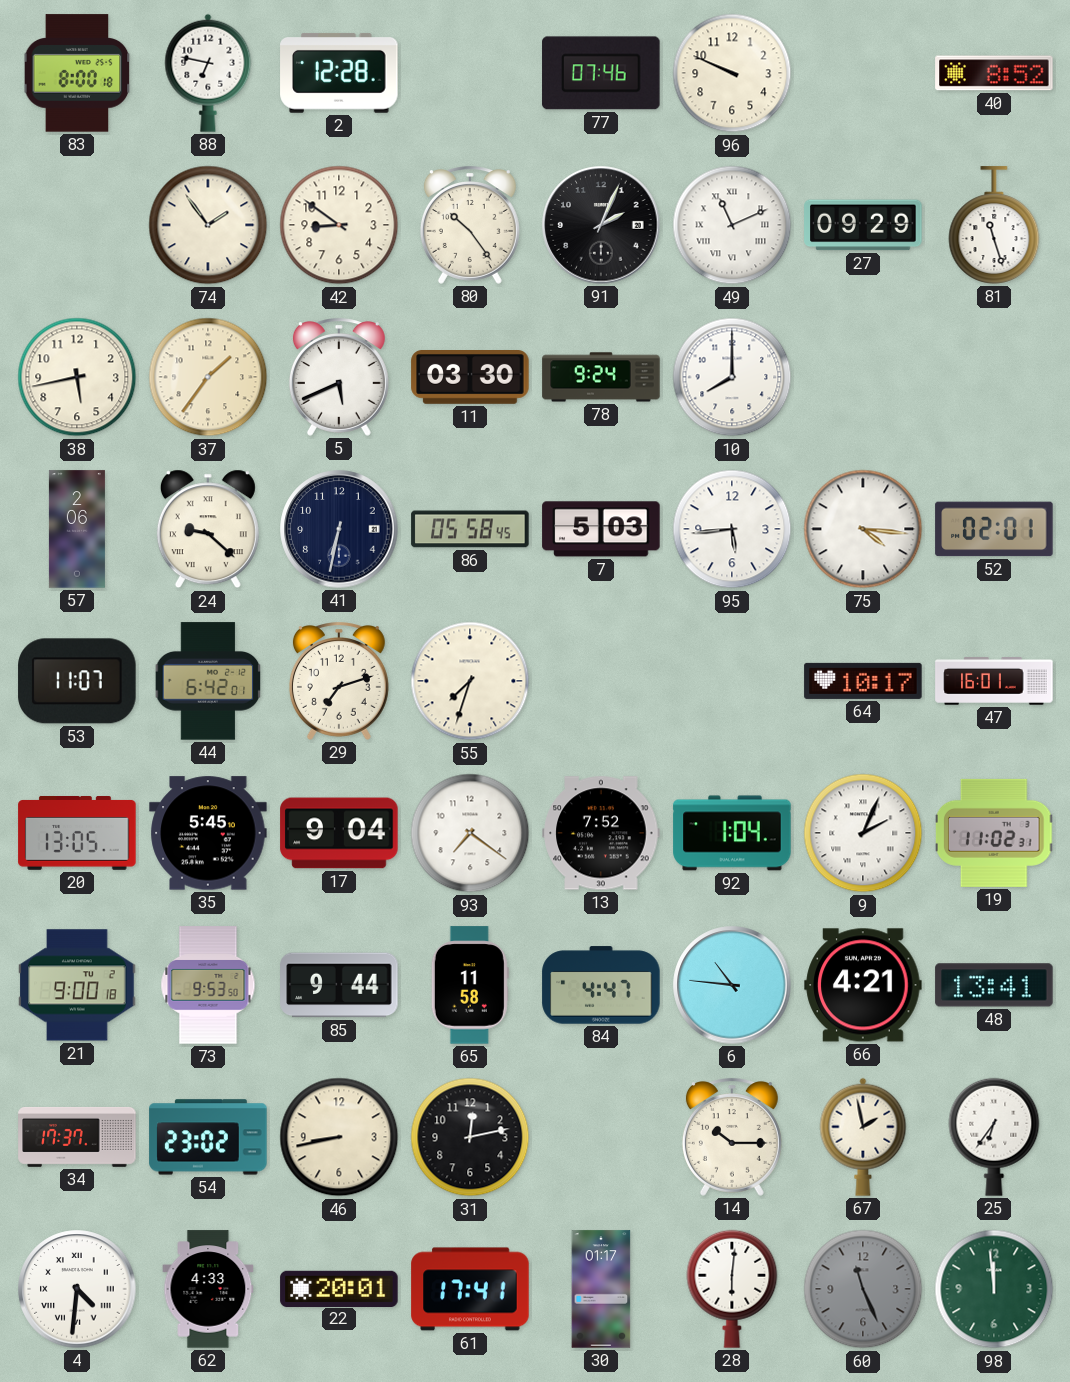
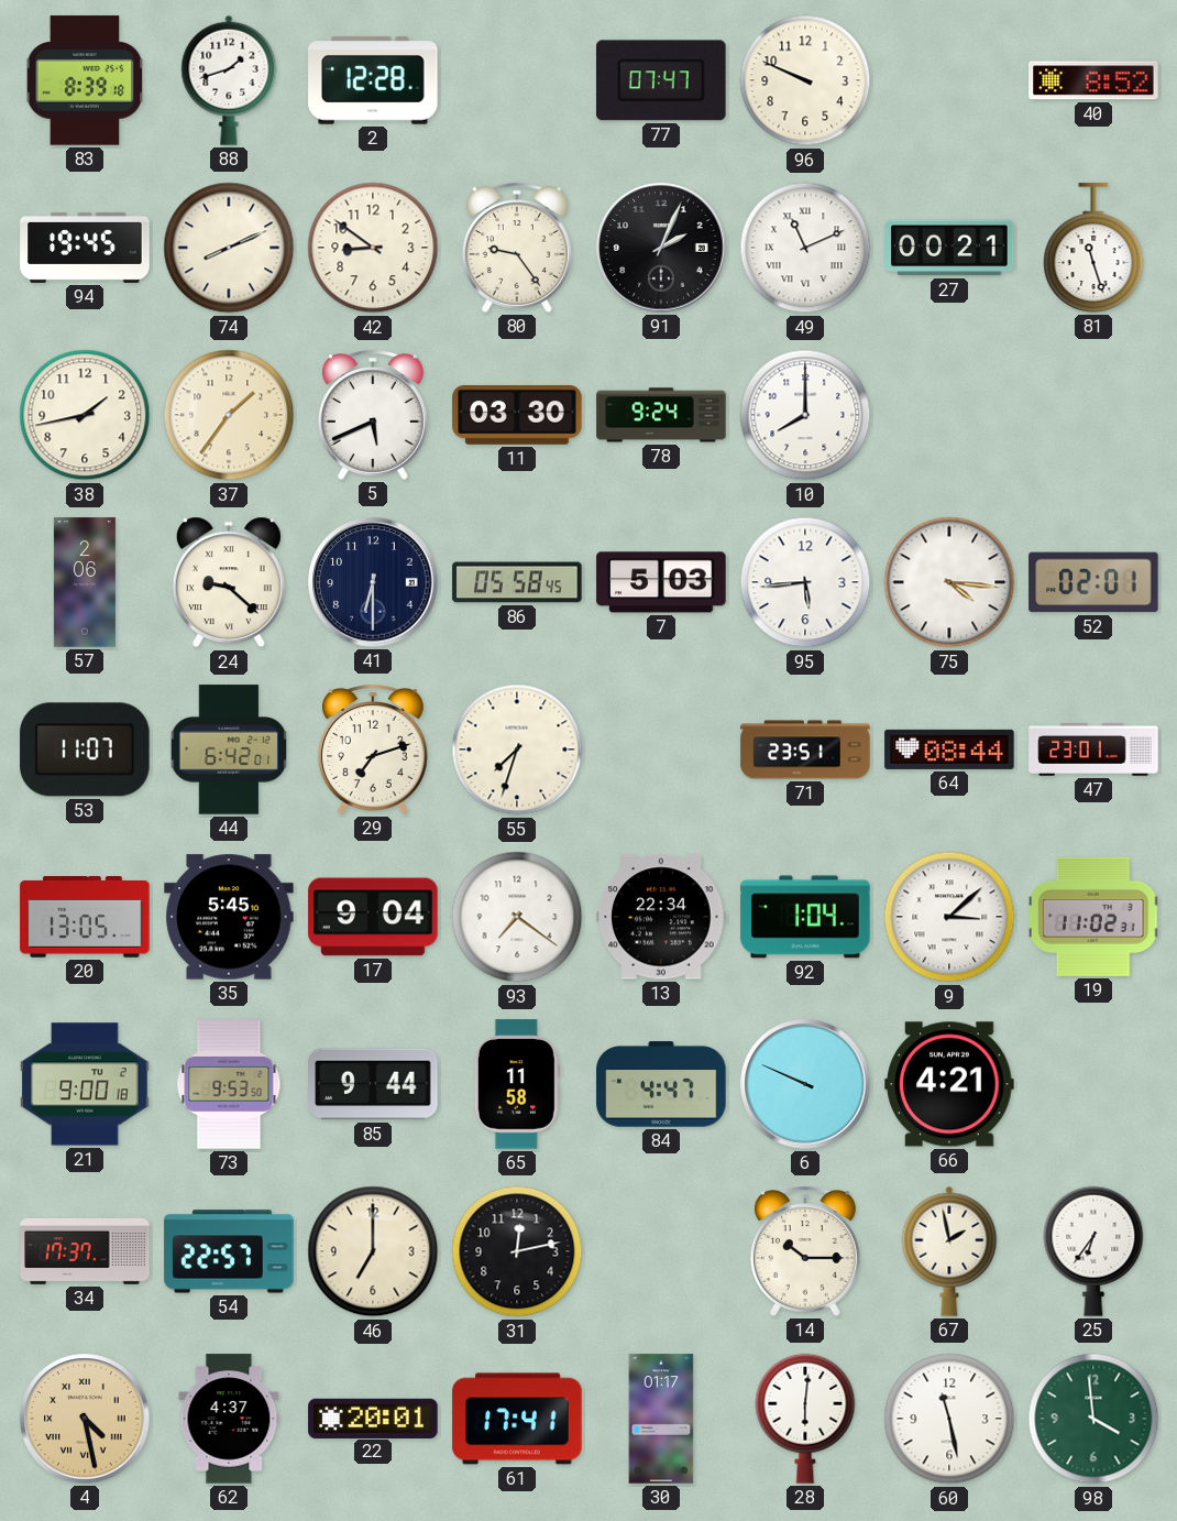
83: 8:00 -> 8:39 (85, 80)
88: 6:47 -> 1:42 (229, 80)
77: 07:46 -> 07:47 (661, 80)
94: none -> 19:45 (85, 248)
74: 1:54 -> 8:11 (229, 248)
80: 10:24 -> 9:24 (517, 248)
27: 09:29 -> 00:21 (949, 248)
38: 5:43 -> 1:43 (85, 415)
41: 6:32 -> 6:30 (373, 582)
71: none -> 23:51 (805, 749)
64: 10:17 -> 08:44 (949, 749)
47: 16:01 -> 23:01 (1093, 749)
13: 7:52 -> 22:34 (661, 917)
9: 2:04 -> 3:08 (949, 917)
6: 10:46 -> 9:49 (805, 1084)
48: 13:41 -> none (994, 985)
54: 23:02 -> 22:57 (229, 1251)
46: 8:43 -> 7:00 (373, 1251)
4: 4:31 -> 4:28 (85, 1419)
4 dial: white -> champagne (85, 1419)
62: 4:33 -> 4:37 (229, 1419)
60: 11:26 -> 11:28 (949, 1419)
60 dial: grey -> white (949, 1419)
98: 11:59 -> 3:59 (1093, 1419)
